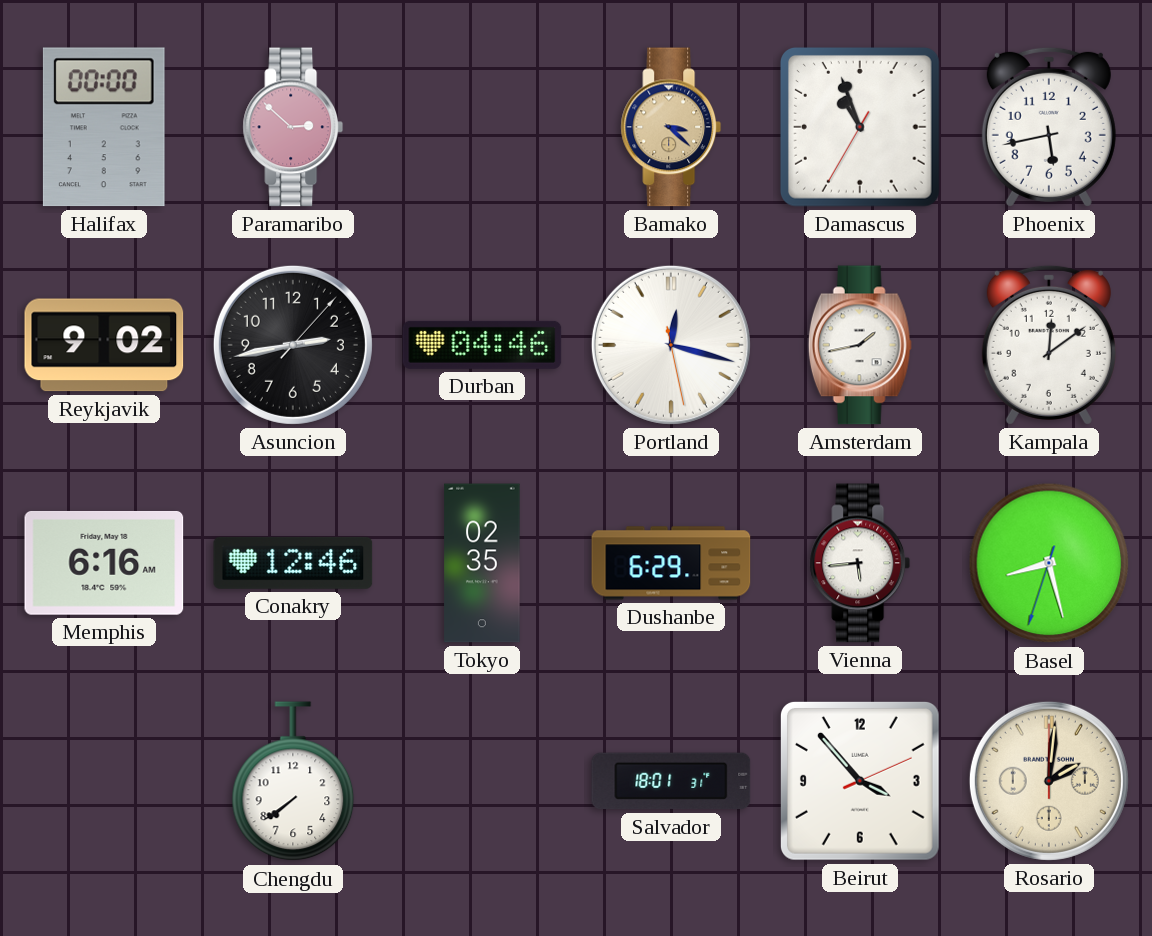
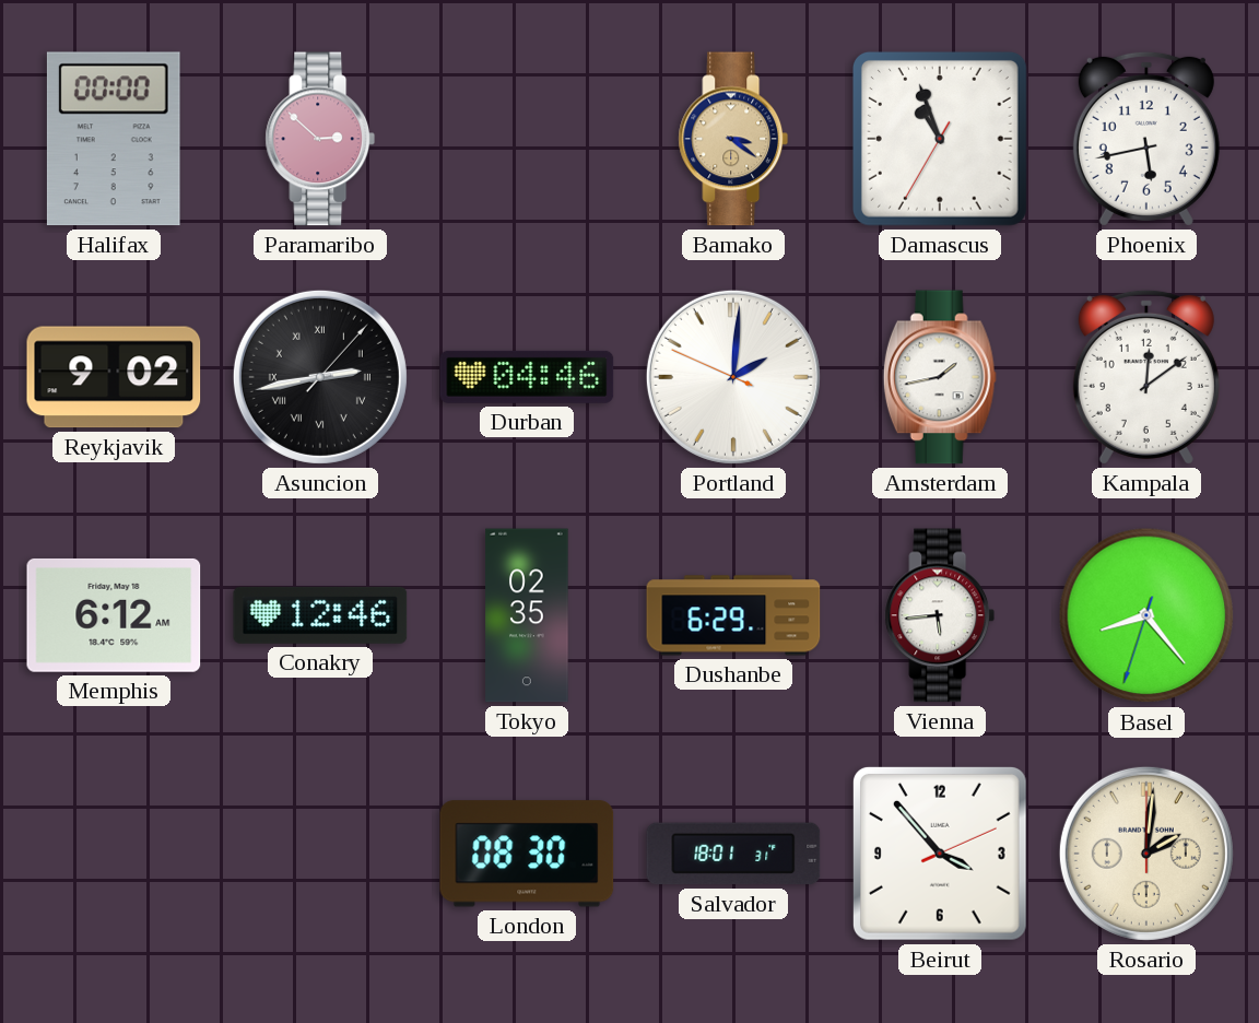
Bamako: 3:22 -> 3:21 (733, 139)
Asuncion numerals: Arabic -> Roman (320, 377)
Portland: 12:17 -> 2:00 (733, 377)
Memphis: 6:16 -> 6:12 (114, 615)
Basel: 8:27 -> 8:23 (1146, 615)
Chengdu: 7:39 -> none (293, 782)
London: none -> 08:30 (527, 854)
